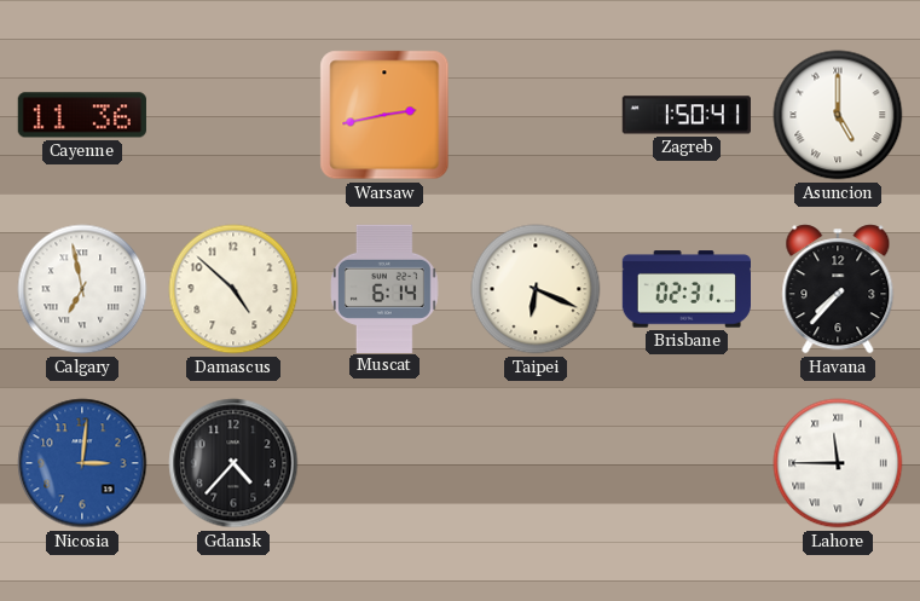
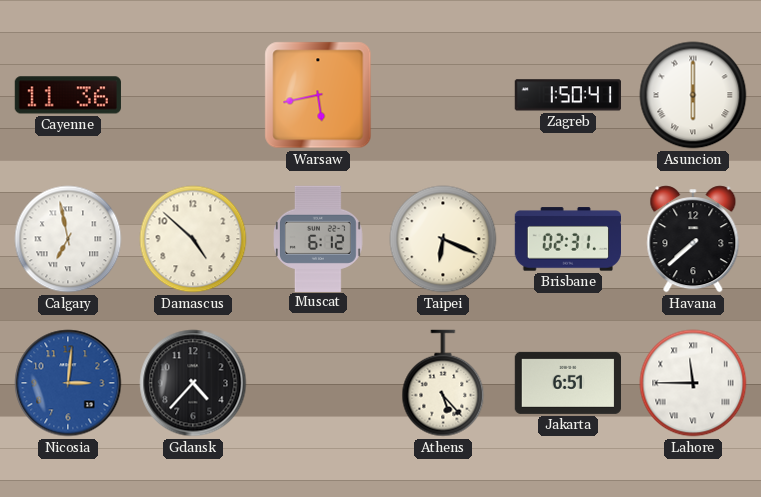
Warsaw: 2:43 -> 5:43 (318, 95)
Asuncion: 5:00 -> 6:00 (693, 95)
Muscat: 6:14 -> 6:12 (319, 238)
Havana: 7:37 -> 7:38 (693, 239)
Athens: none -> 5:23 (443, 383)
Jakarta: none -> 6:51 (567, 383)
